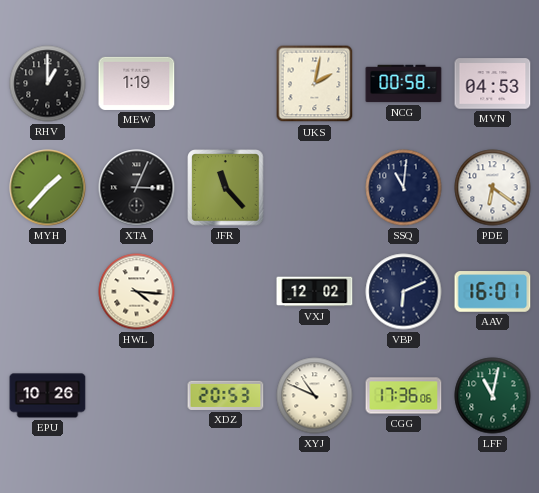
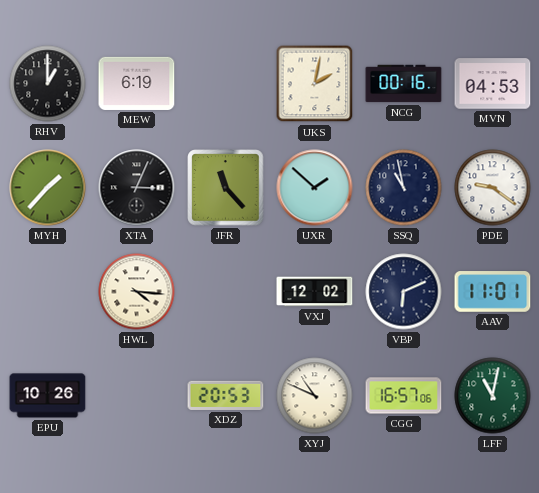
MEW: 1:19 -> 6:19 (137, 83)
NCG: 00:58 -> 00:16 (404, 84)
UXR: none -> 1:52 (315, 188)
SSQ: 11:01 -> 10:58 (404, 188)
PDE: 6:21 -> 9:21 (493, 188)
AAV: 16:01 -> 11:01 (493, 292)
CGG: 17:36 -> 16:57 (404, 396)
